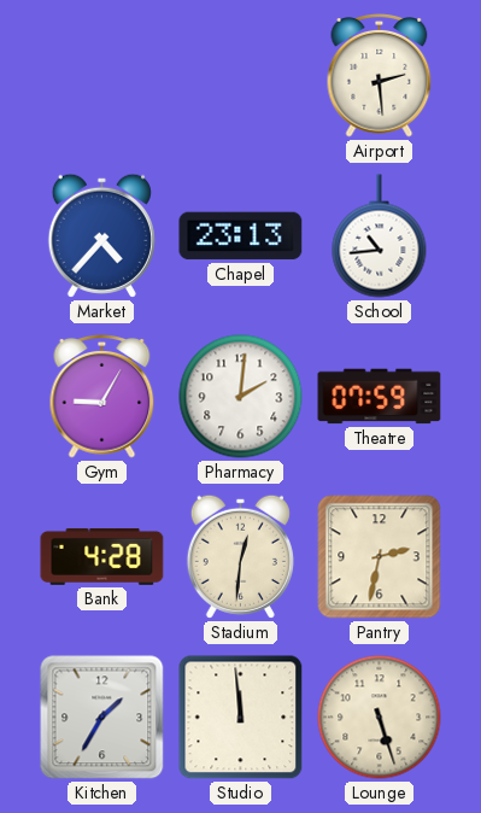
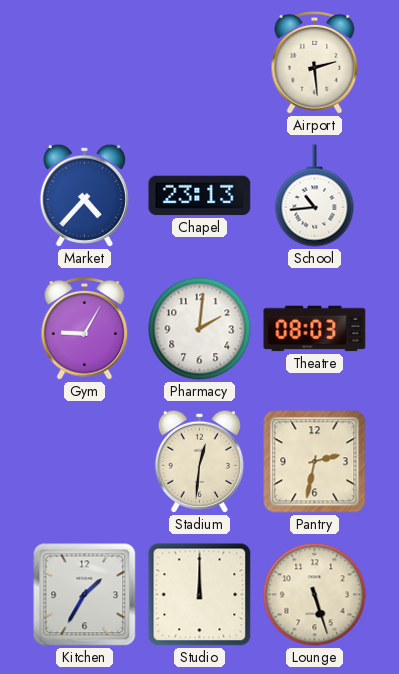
Theatre: 07:59 -> 08:03 (315, 329)
Bank: 4:28 -> none (102, 556)
Studio: 11:59 -> 12:00 (200, 595)
